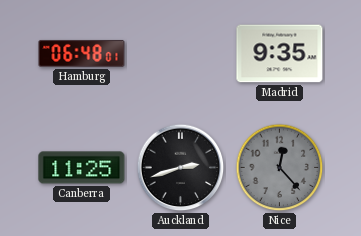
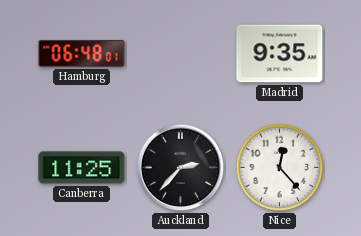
Auckland: 2:42 -> 2:37 (181, 168)
Nice dial: grey -> white (280, 168)
